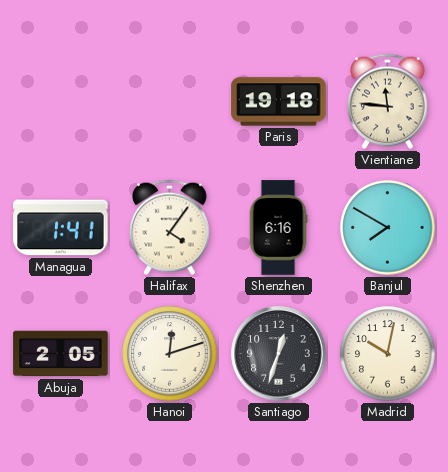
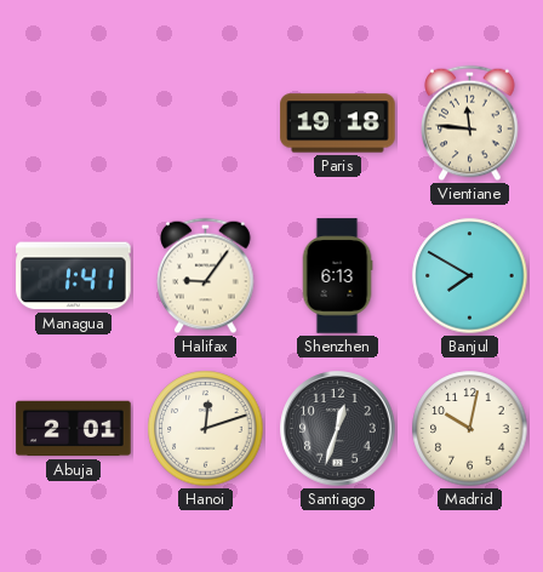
Halifax: 4:06 -> 9:06 (206, 276)
Shenzhen: 6:16 -> 6:13 (337, 276)
Abuja: 2:05 -> 2:01 (74, 429)
